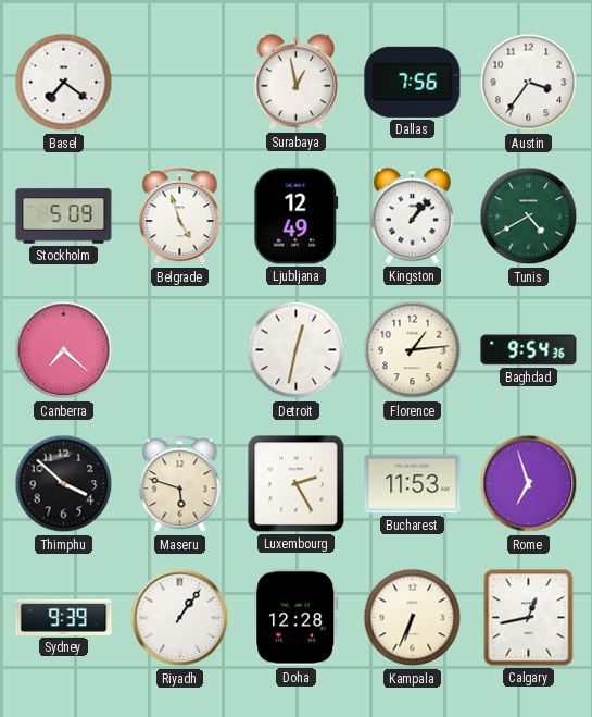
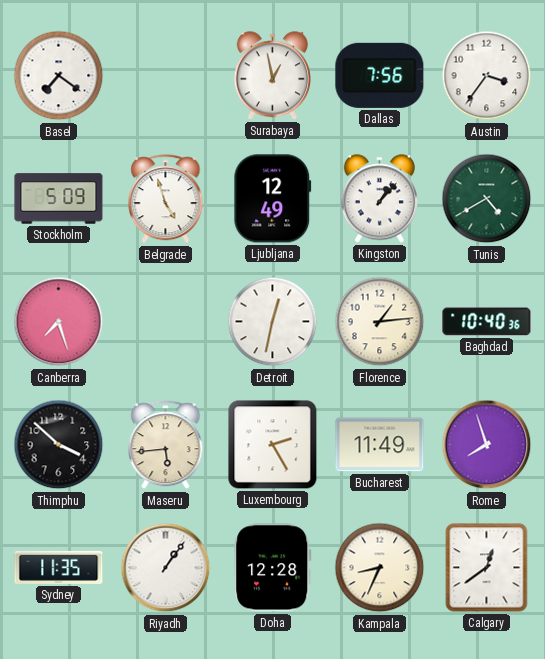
Canberra: 7:22 -> 7:27 (59, 322)
Baghdad: 9:54 -> 10:40 (487, 322)
Maseru: 5:48 -> 5:44 (166, 445)
Bucharest: 11:53 -> 11:49 (380, 445)
Rome: 6:57 -> 7:57 (487, 445)
Sydney: 9:39 -> 11:35 (59, 567)
Kampala: 6:34 -> 8:34 (380, 568)
Calgary: 12:43 -> 12:39 (487, 568)
